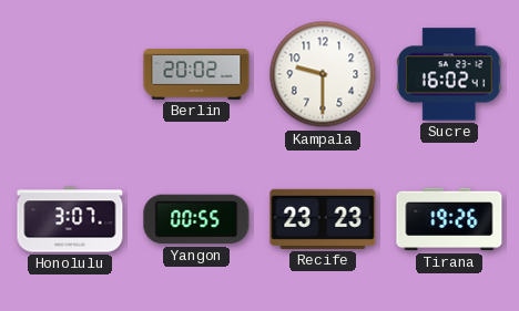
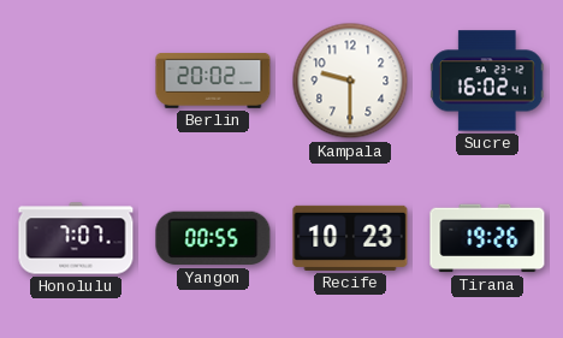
Honolulu: 3:07 -> 7:07 (76, 238)
Recife: 23:23 -> 10:23 (350, 238)
